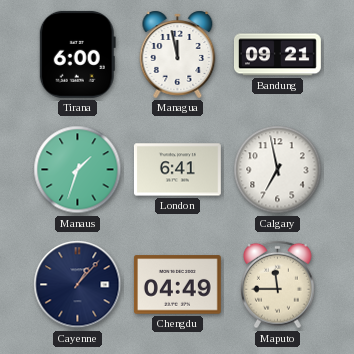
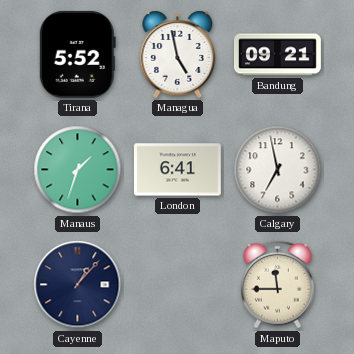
Tirana: 6:00 -> 5:52 (77, 54)
Managua: 11:58 -> 4:58 (178, 54)
Chengdu: 04:49 -> none (177, 285)
